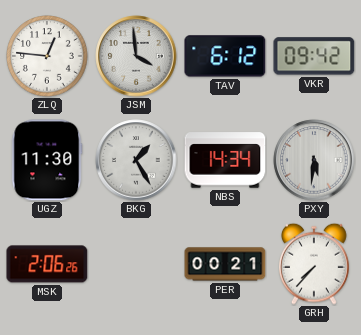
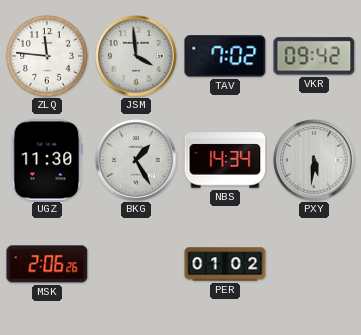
ZLQ: 12:46 -> 11:46 (47, 56)
TAV: 6:12 -> 7:02 (225, 56)
PER: 00:21 -> 01:02 (225, 264)
GRH: 7:37 -> none (315, 264)
